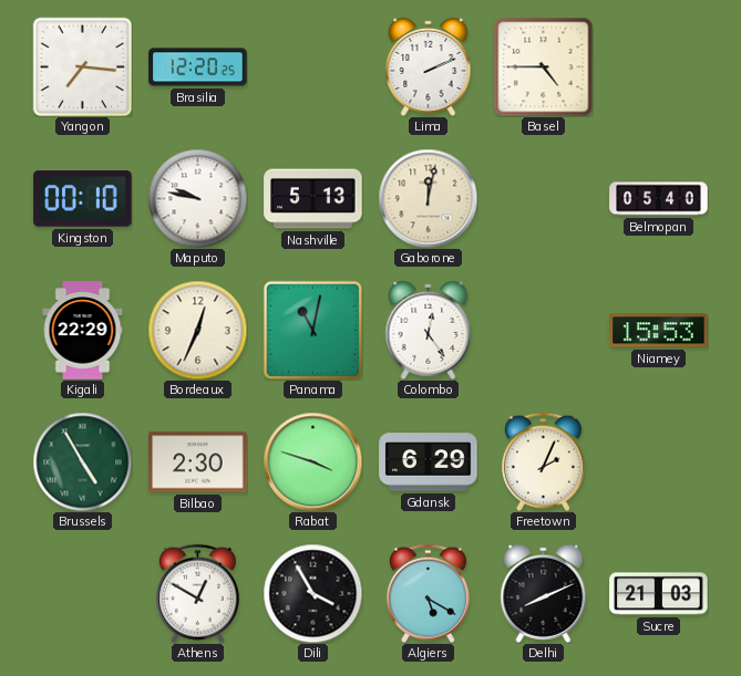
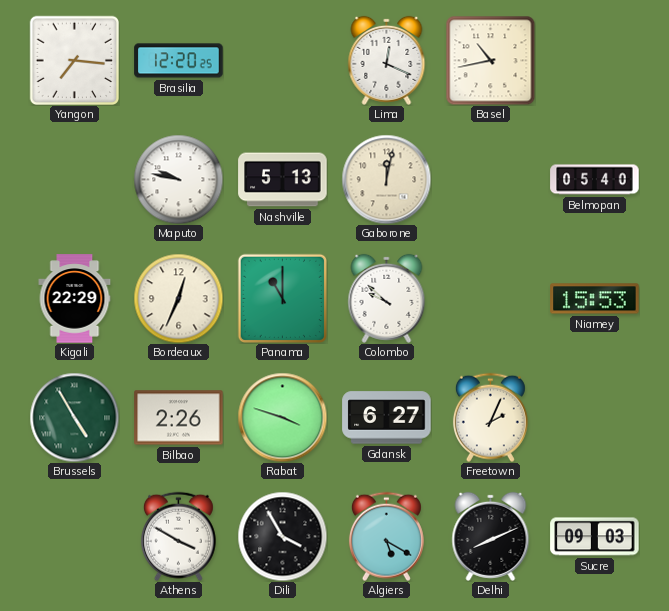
Lima: 2:11 -> 12:19 (387, 60)
Basel: 4:45 -> 10:43 (490, 60)
Kingston: 00:10 -> none (83, 199)
Panama: 11:02 -> 11:00 (282, 298)
Colombo: 12:24 -> 9:52 (387, 298)
Bilbao: 2:30 -> 2:26 (179, 418)
Gdansk: 6:29 -> 6:27 (387, 418)
Athens: 12:50 -> 3:50 (178, 536)
Sucre: 21:03 -> 09:03 (595, 537)
